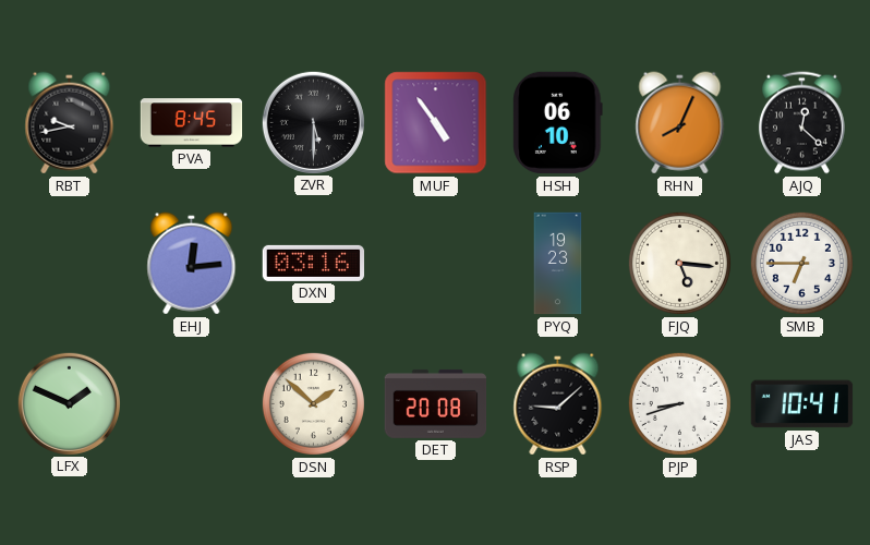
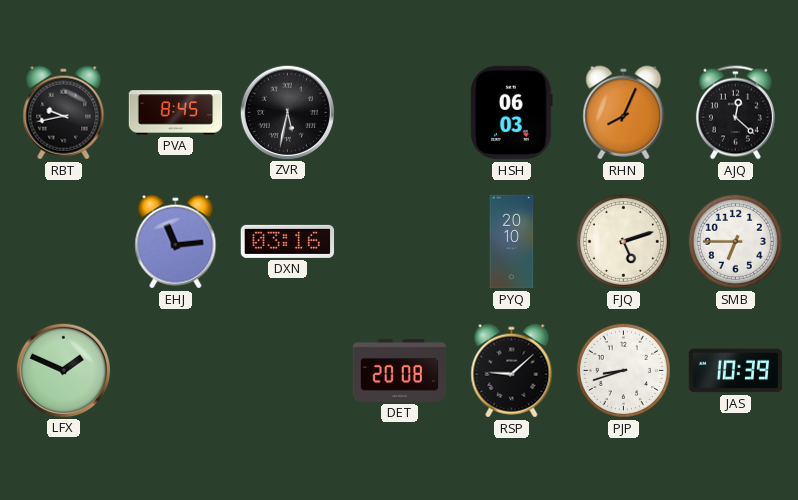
ZVR: 5:30 -> 5:32 (287, 112)
MUF: 4:54 -> none (436, 123)
HSH: 06:10 -> 06:03 (512, 113)
EHJ: 12:14 -> 11:14 (176, 242)
PYQ: 19:23 -> 20:10 (512, 242)
FJQ: 5:16 -> 5:12 (623, 241)
DSN: 1:52 -> none (313, 403)
JAS: 10:41 -> 10:39 (736, 371)
